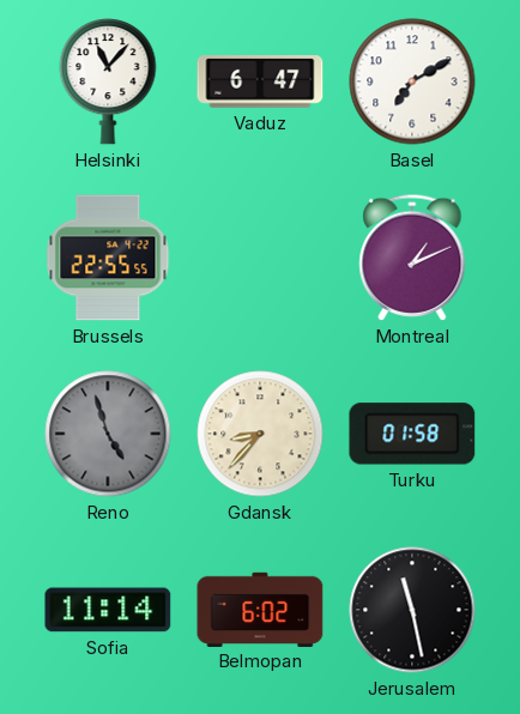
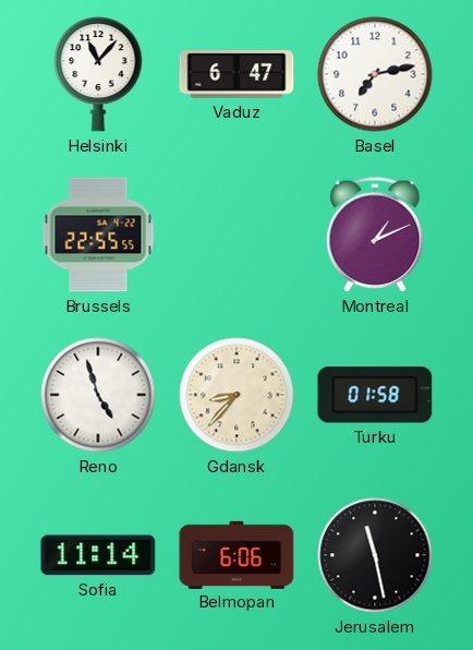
Basel: 7:10 -> 7:13 (375, 74)
Reno dial: grey -> white (98, 395)
Belmopan: 6:02 -> 6:06 (237, 554)
